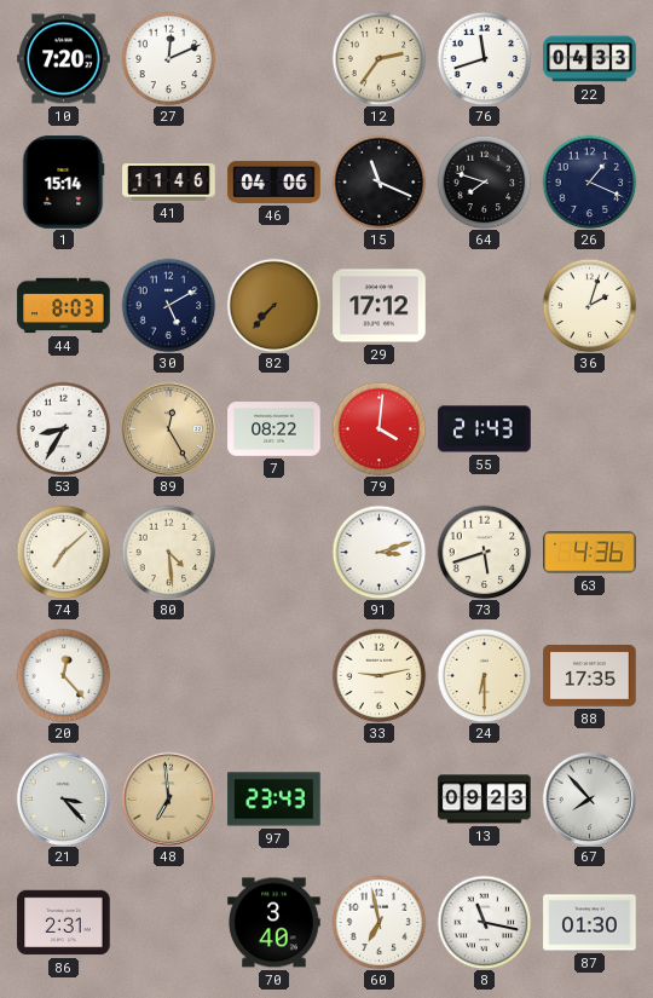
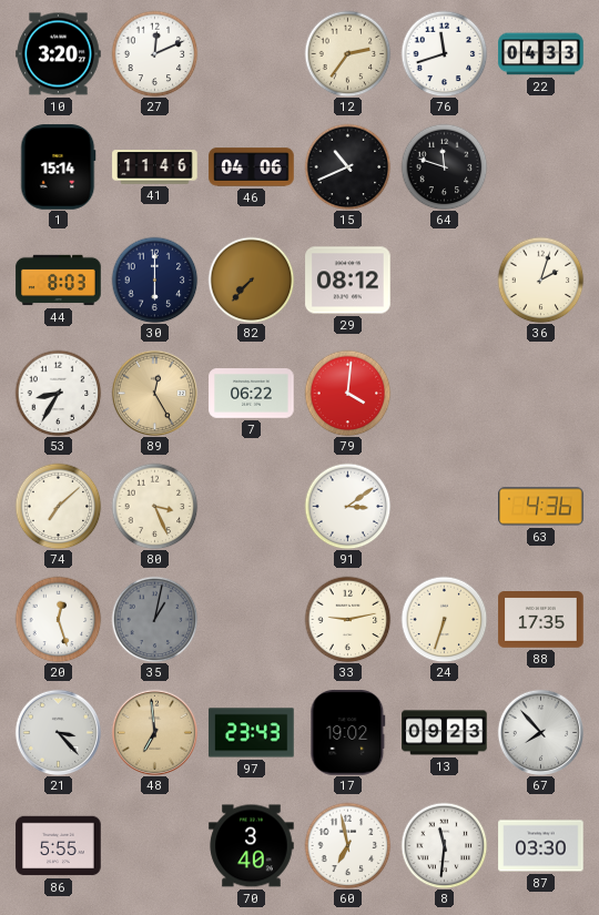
10: 7:20 -> 3:20 (59, 54)
15: 11:19 -> 10:41 (347, 166)
64: 7:48 -> 11:48 (444, 166)
26: 1:19 -> none (589, 181)
30: 5:10 -> 6:00 (154, 279)
29: 17:12 -> 08:12 (348, 281)
7: 08:22 -> 06:22 (252, 394)
55: 21:43 -> none (485, 429)
80: 4:29 -> 3:26 (154, 506)
91: 3:12 -> 3:09 (347, 506)
73: 5:42 -> none (484, 552)
20: 12:23 -> 12:27 (58, 619)
35: none -> 1:02 (154, 619)
24: 6:30 -> 6:33 (444, 619)
17: none -> 19:02 (348, 733)
86: 2:31 -> 5:55 (59, 846)
8: 11:17 -> 11:31 (444, 845)
87: 01:30 -> 03:30 (541, 846)
